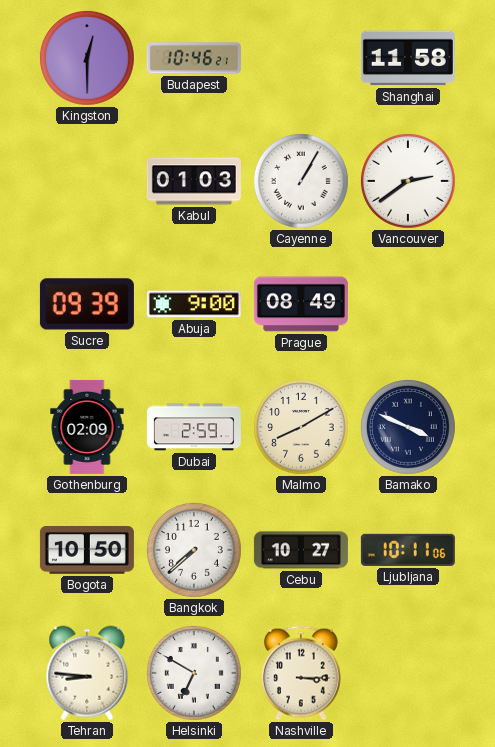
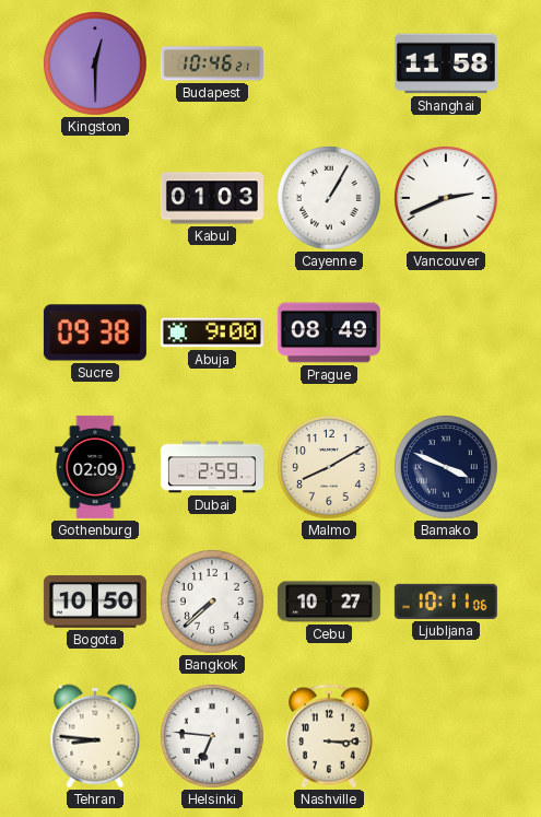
Vancouver: 2:39 -> 2:41 (446, 198)
Sucre: 09:39 -> 09:38 (95, 332)
Helsinki: 6:50 -> 6:46 (212, 736)
